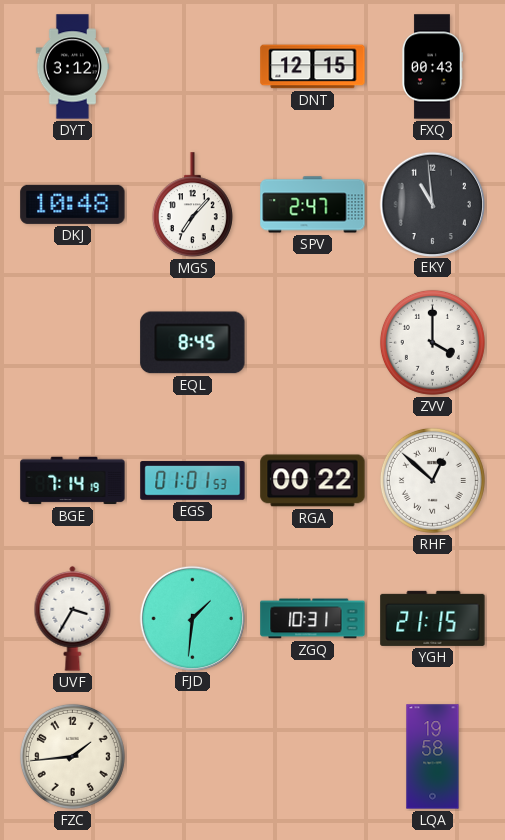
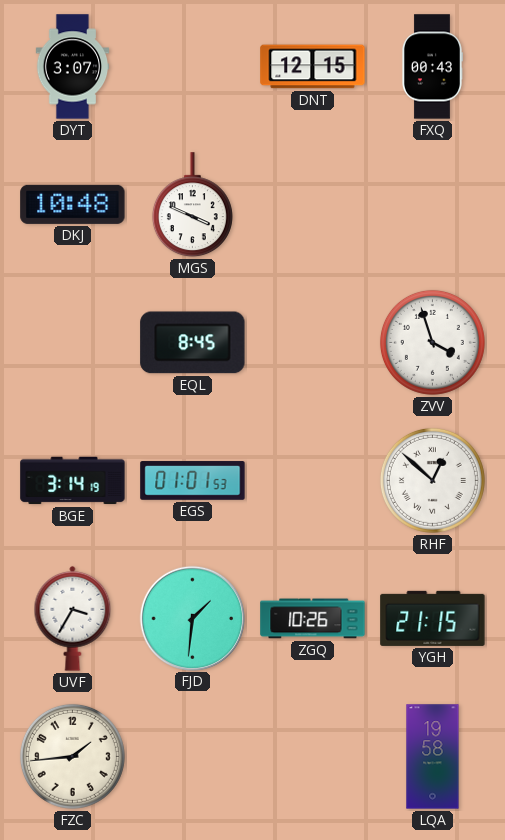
DYT: 3:12 -> 3:07 (73, 67)
MGS: 7:07 -> 3:49 (192, 205)
SPV: 2:47 -> none (313, 205)
EKY: 10:59 -> none (432, 204)
ZVV: 4:00 -> 3:57 (432, 342)
BGE: 7:14 -> 3:14 (73, 481)
RGA: 00:22 -> none (313, 481)
ZGQ: 10:31 -> 10:26 (313, 619)
